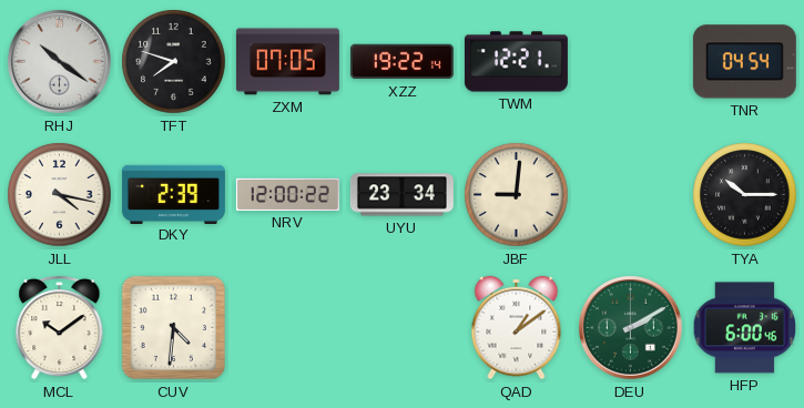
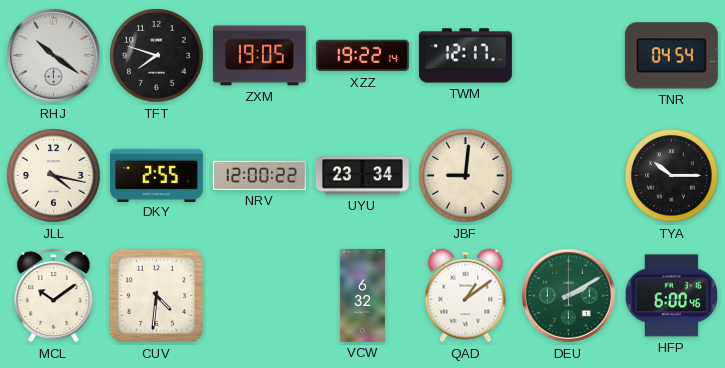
ZXM: 07:05 -> 19:05 (259, 56)
TWM: 12:21 -> 12:17 (465, 56)
DKY: 2:39 -> 2:55 (156, 175)
VCW: none -> 6:32 (362, 295)
